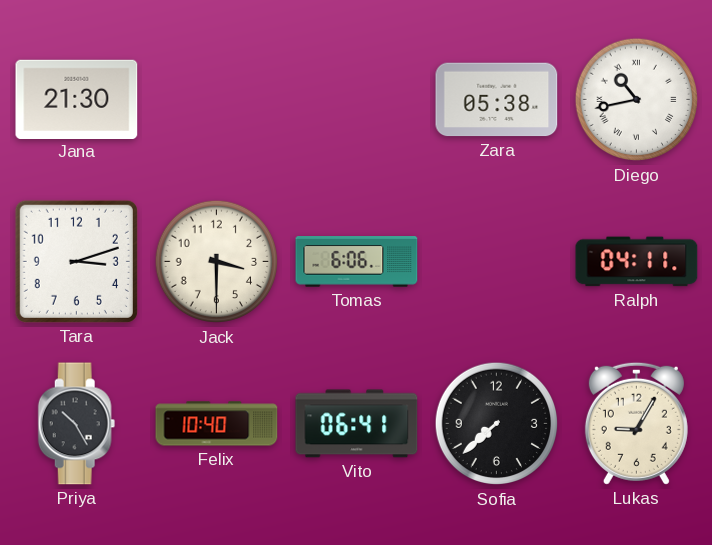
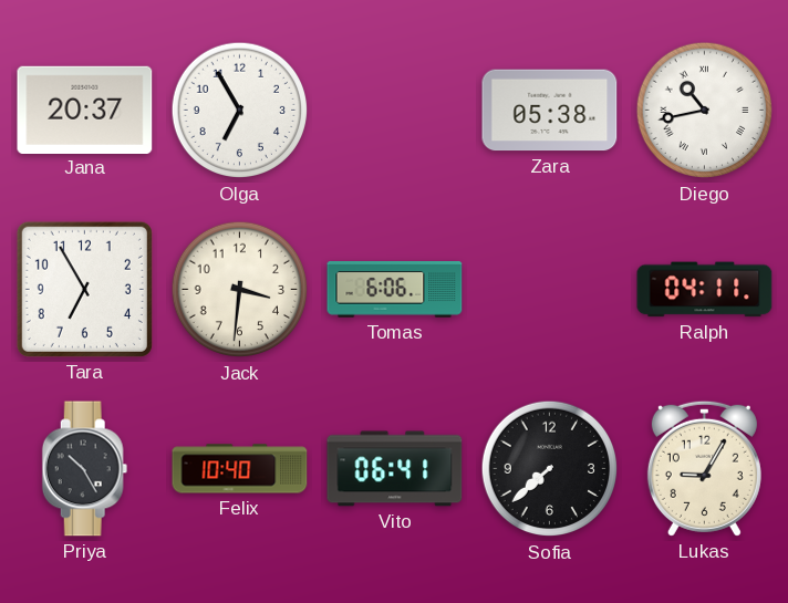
Jana: 21:30 -> 20:37 (85, 110)
Olga: none -> 6:55 (240, 111)
Tara: 3:12 -> 6:55 (84, 289)
Jack: 3:30 -> 3:31 (240, 290)
